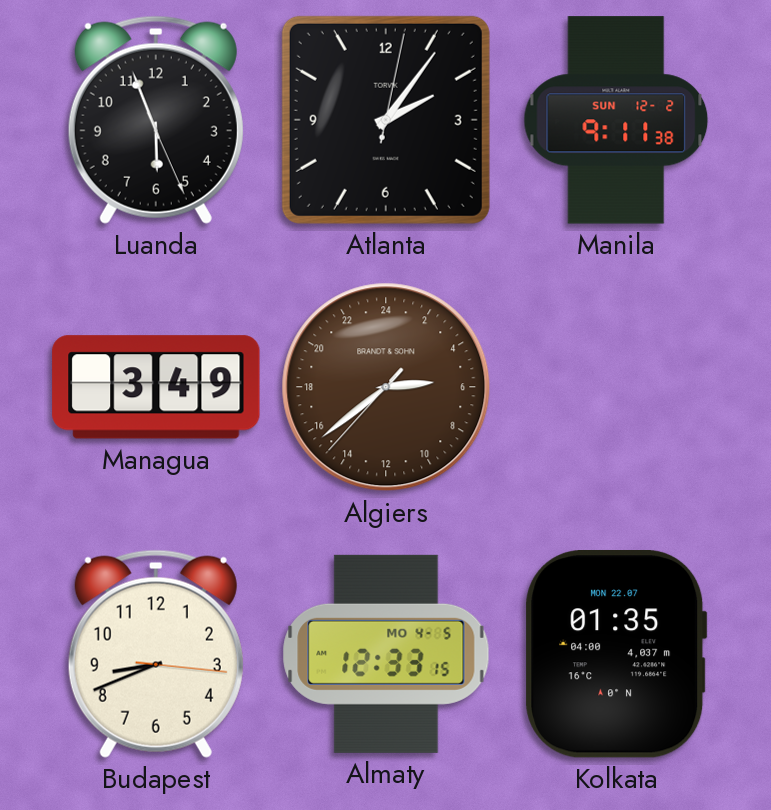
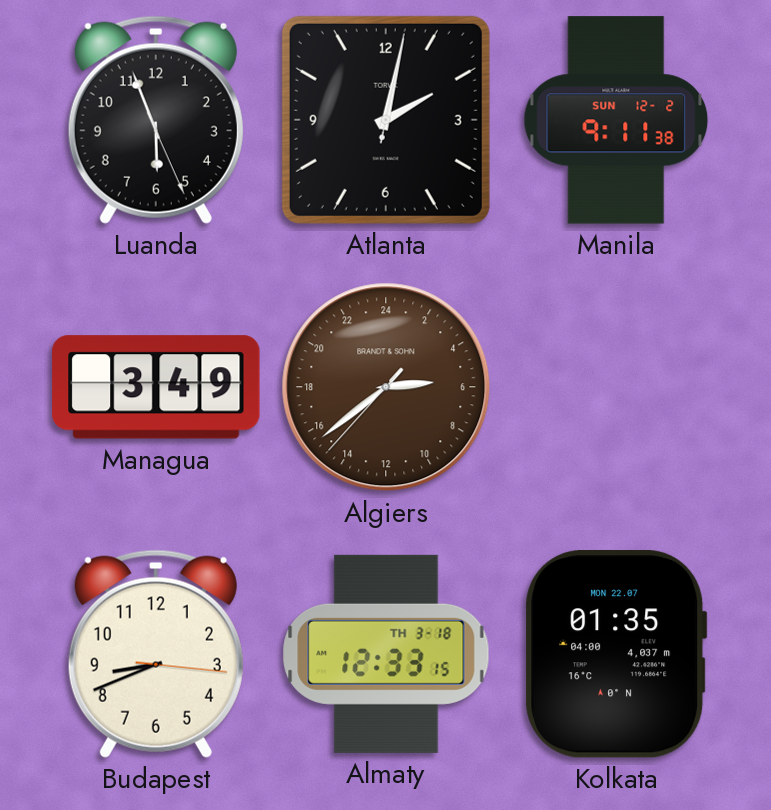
Atlanta: 2:06 -> 2:02 (386, 120)
Almaty date: MO 4-5 -> TH 3-18 (386, 654)
